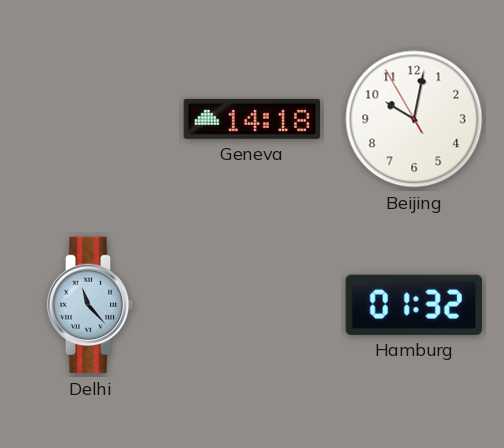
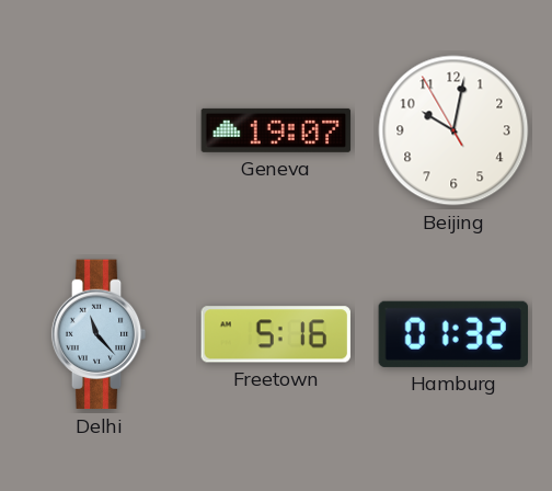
Geneva: 14:18 -> 19:07 (276, 130)
Freetown: none -> 5:16 (276, 334)
